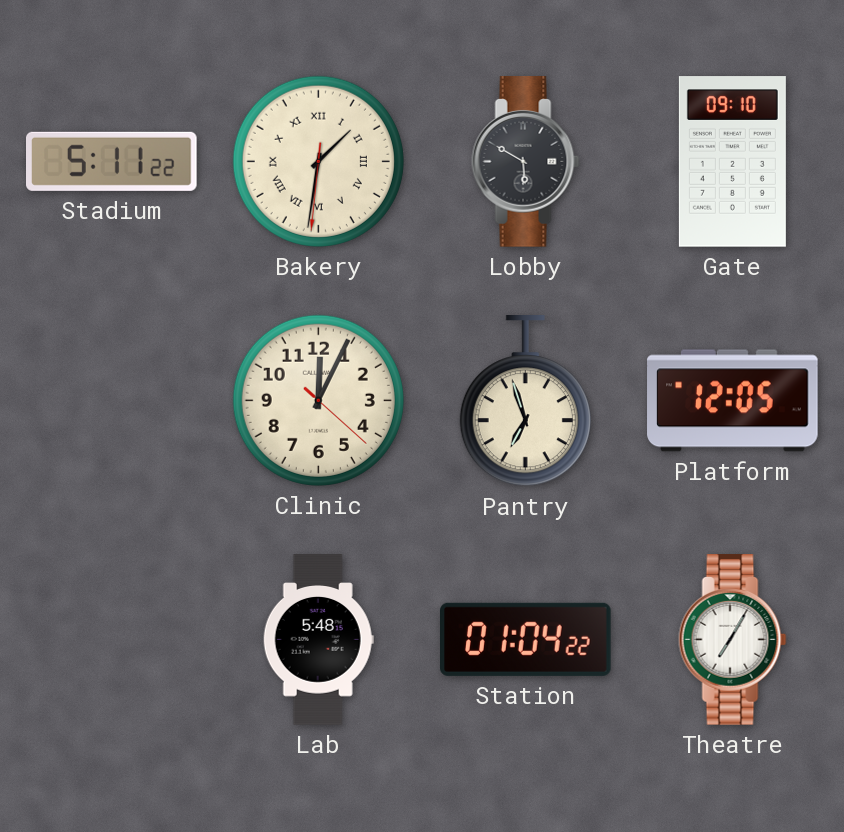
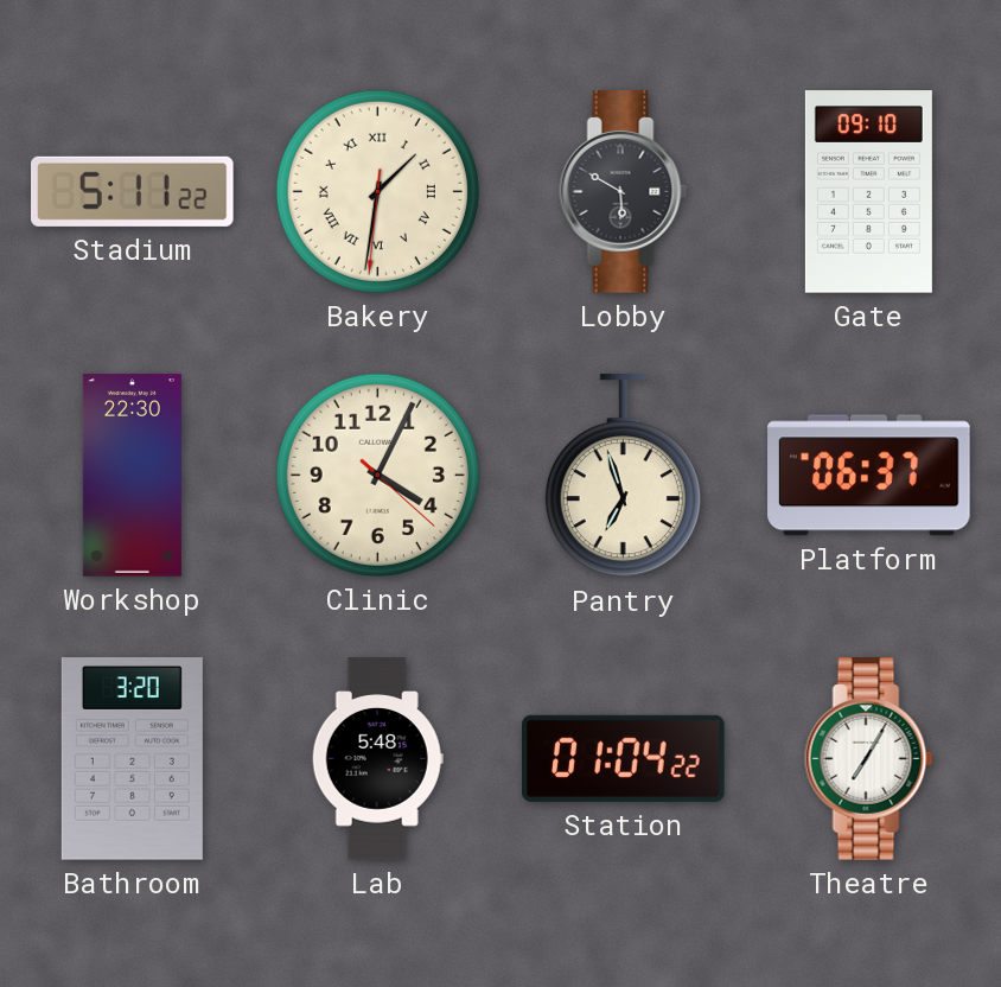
Workshop: none -> 22:30 (132, 476)
Clinic: 12:04 -> 4:04 (377, 475)
Platform: 12:05 -> 06:37 (869, 476)
Bathroom: none -> 3:20 (132, 759)
